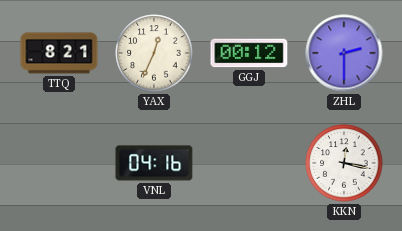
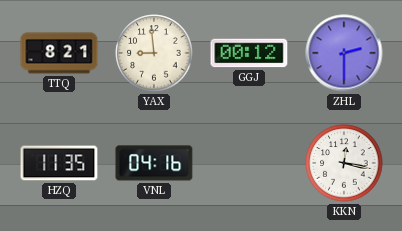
YAX: 12:34 -> 8:59 (154, 53)
HZQ: none -> 11:35 (59, 163)
